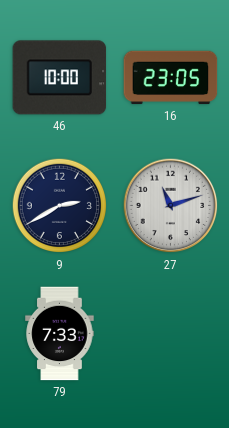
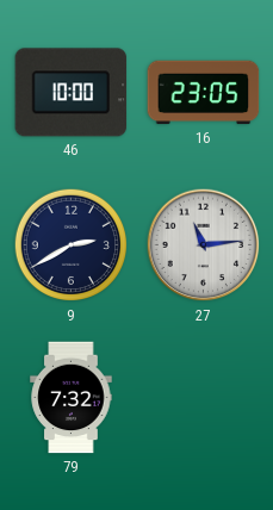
27: 11:12 -> 11:14 (204, 245)
79: 7:33 -> 7:32 (72, 398)
